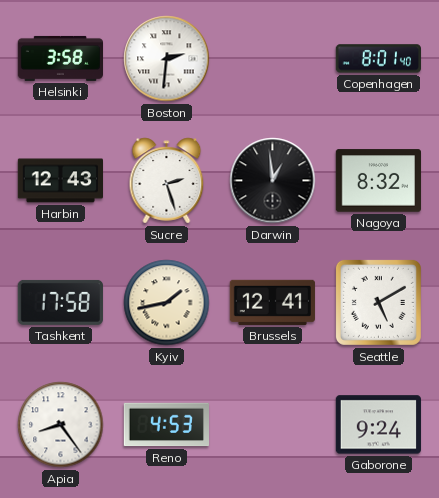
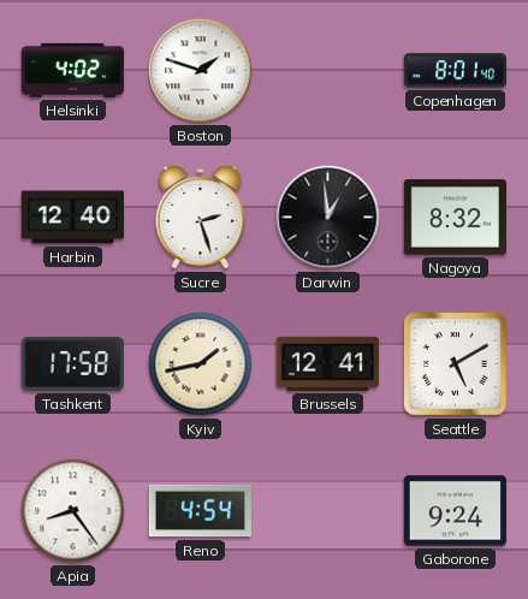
Helsinki: 3:58 -> 4:02 (72, 70)
Boston: 2:31 -> 1:48 (201, 71)
Harbin: 12:43 -> 12:40 (72, 218)
Reno: 4:53 -> 4:54 (200, 511)
